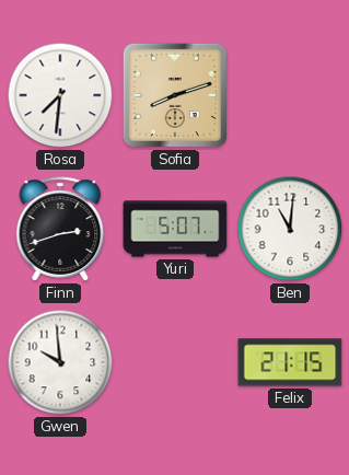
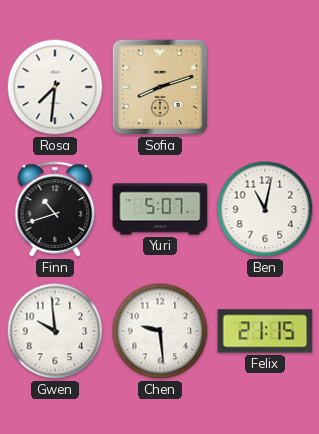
Finn: 2:42 -> 10:42 (55, 209)
Ben: 11:01 -> 11:02 (265, 209)
Chen: none -> 9:29 (160, 331)
